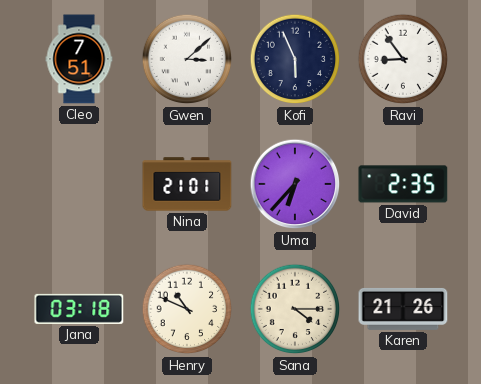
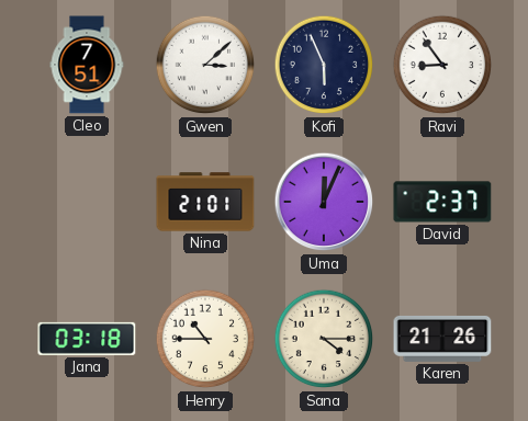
Uma: 6:37 -> 12:04 (324, 202)
David: 2:35 -> 2:37 (442, 202)
Henry: 10:49 -> 10:45 (205, 339)
